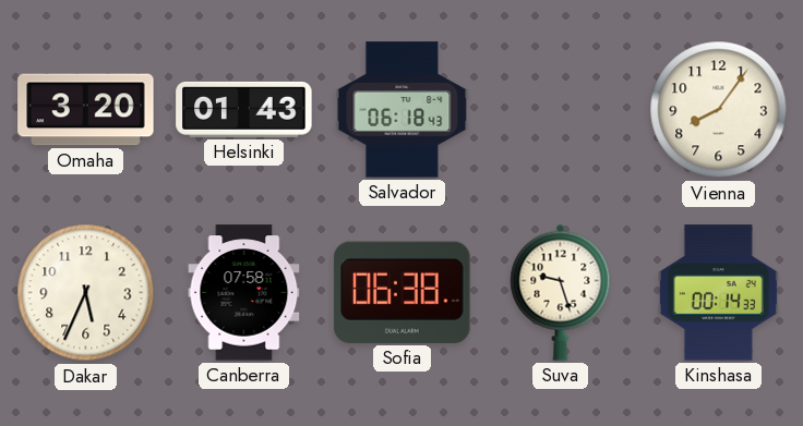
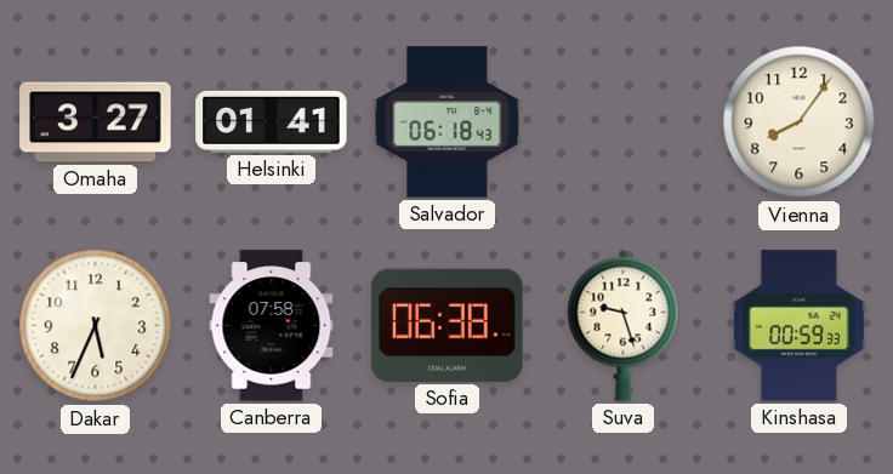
Omaha: 3:20 -> 3:27 (96, 122)
Helsinki: 01:43 -> 01:41 (272, 121)
Kinshasa: 00:14 -> 00:59 (798, 326)
